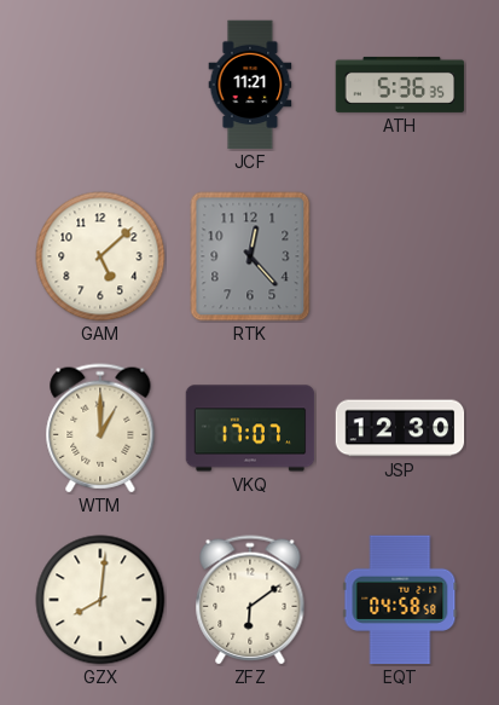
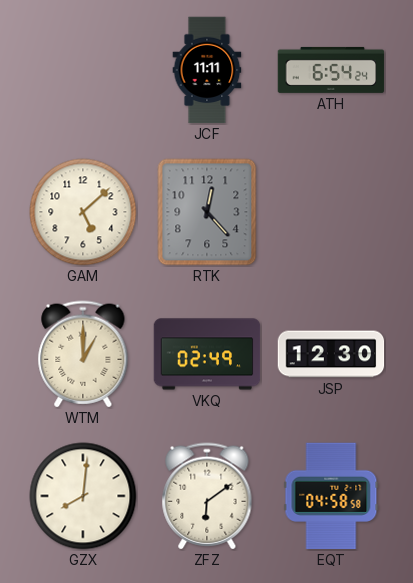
JCF: 11:21 -> 11:11 (207, 70)
ATH: 5:36 -> 6:54 (331, 70)
VKQ: 17:07 -> 02:49 (207, 354)
